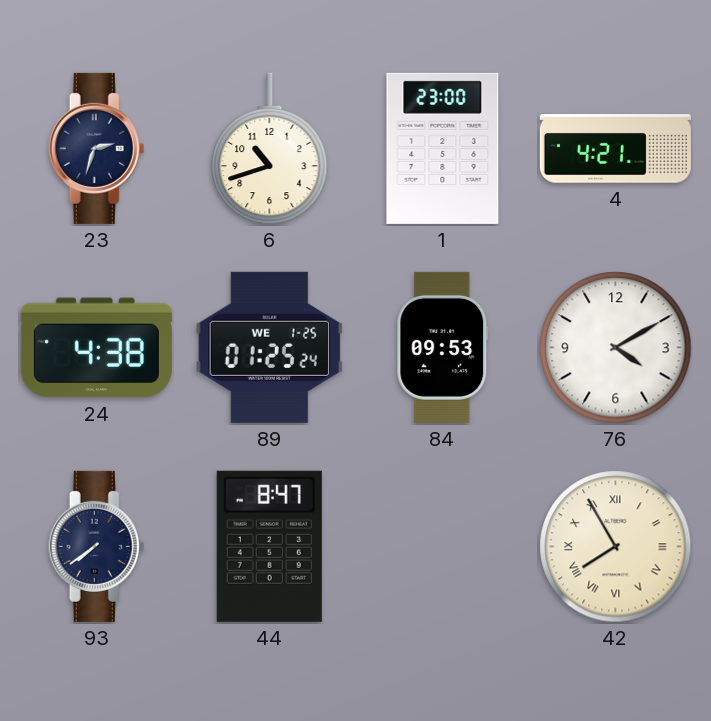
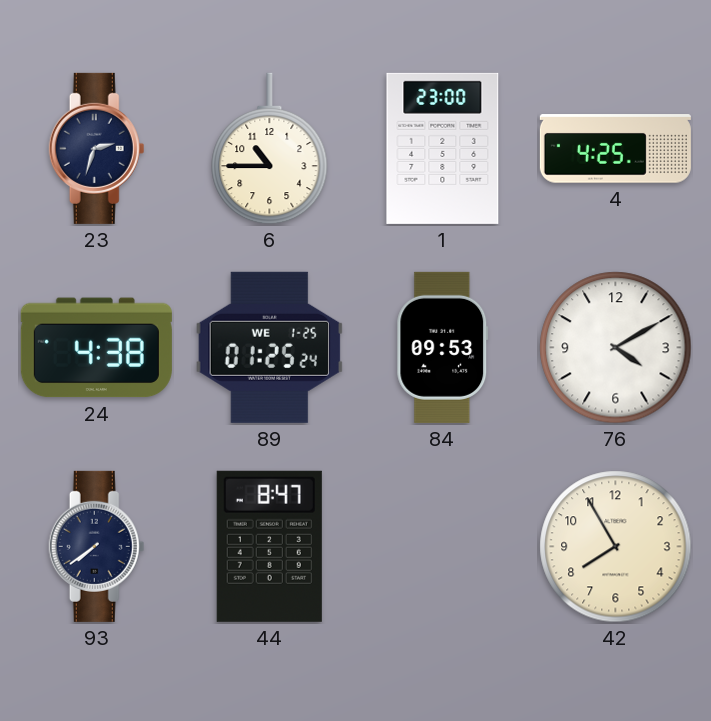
6: 10:42 -> 10:45 (270, 149)
4: 4:21 -> 4:25 (615, 149)
42 numerals: Roman -> Arabic (616, 547)
